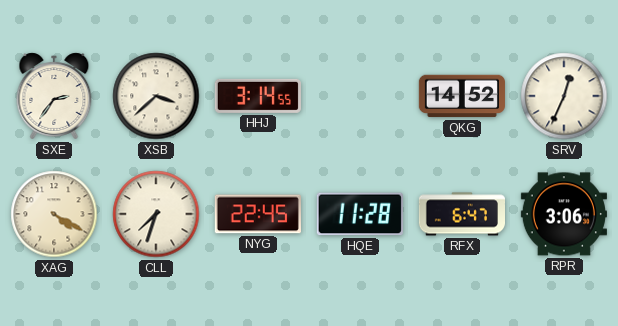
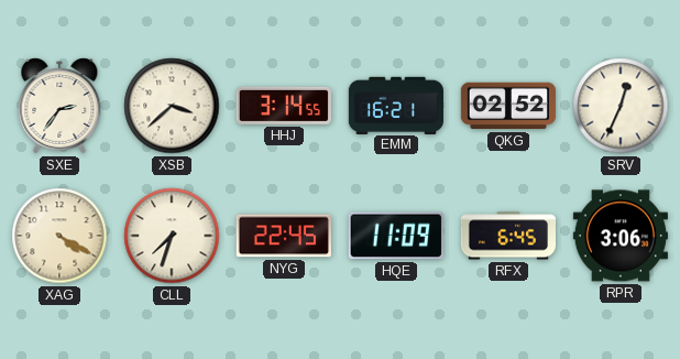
EMM: none -> 16:21 (396, 105)
QKG: 14:52 -> 02:52 (508, 106)
HQE: 11:28 -> 11:09 (396, 236)
RFX: 6:47 -> 6:45 (507, 236)
